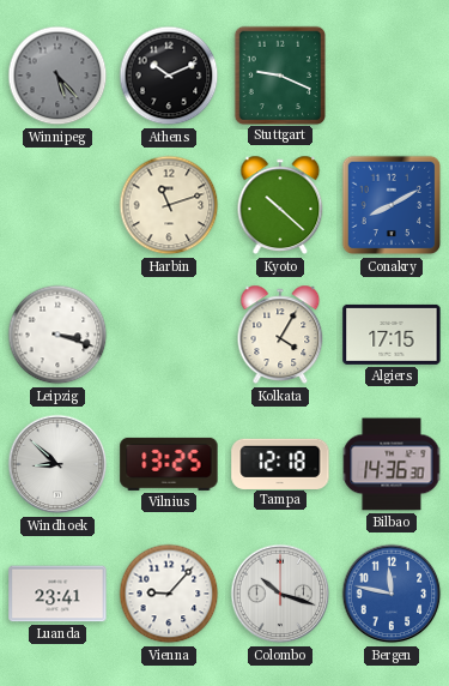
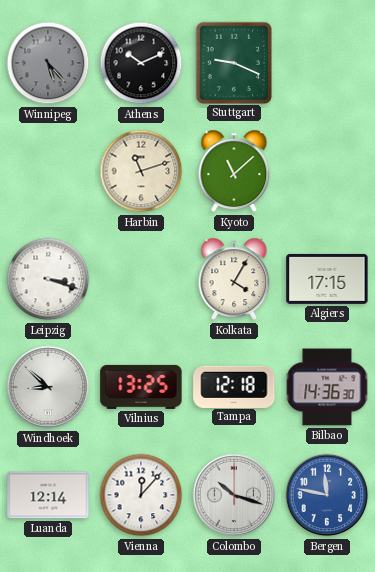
Kyoto: 10:22 -> 11:08 (234, 171)
Conakry: 8:10 -> none (392, 205)
Luanda: 23:41 -> 12:14 (48, 495)
Vienna: 9:07 -> 12:07 (141, 495)
